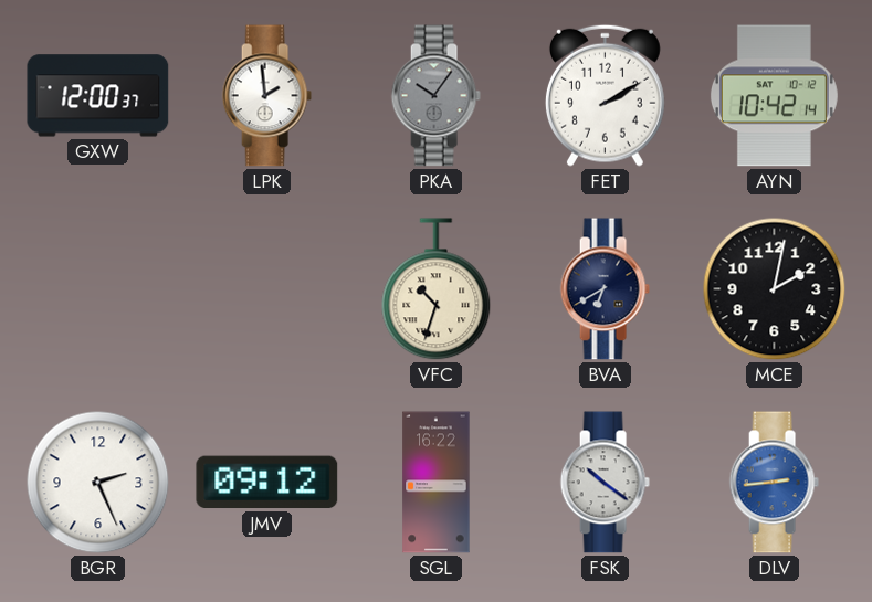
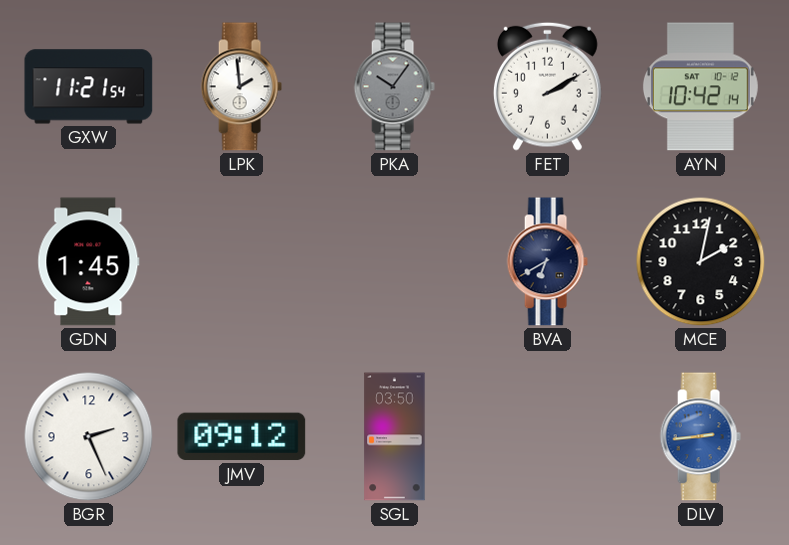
GXW: 12:00 -> 11:21 (89, 87)
GDN: none -> 1:45 (89, 262)
VFC: 10:33 -> none (437, 289)
SGL: 16:22 -> 03:50 (395, 437)
FSK: 10:21 -> none (605, 483)
